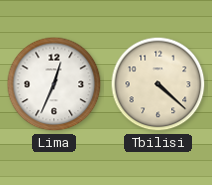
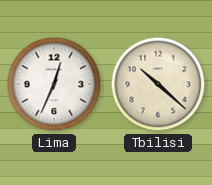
Tbilisi: 4:22 -> 10:22 (158, 84)
